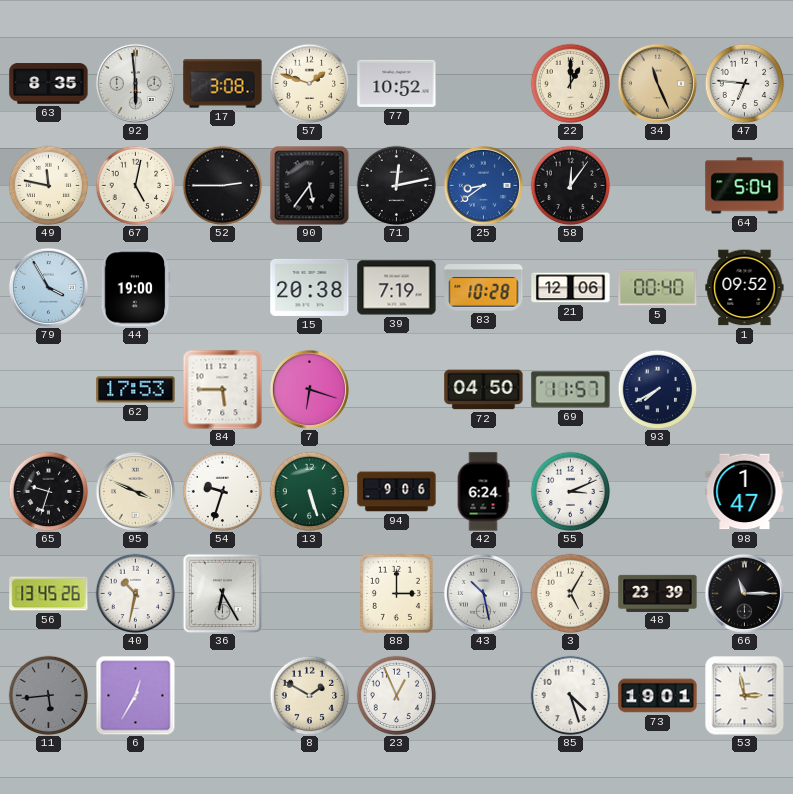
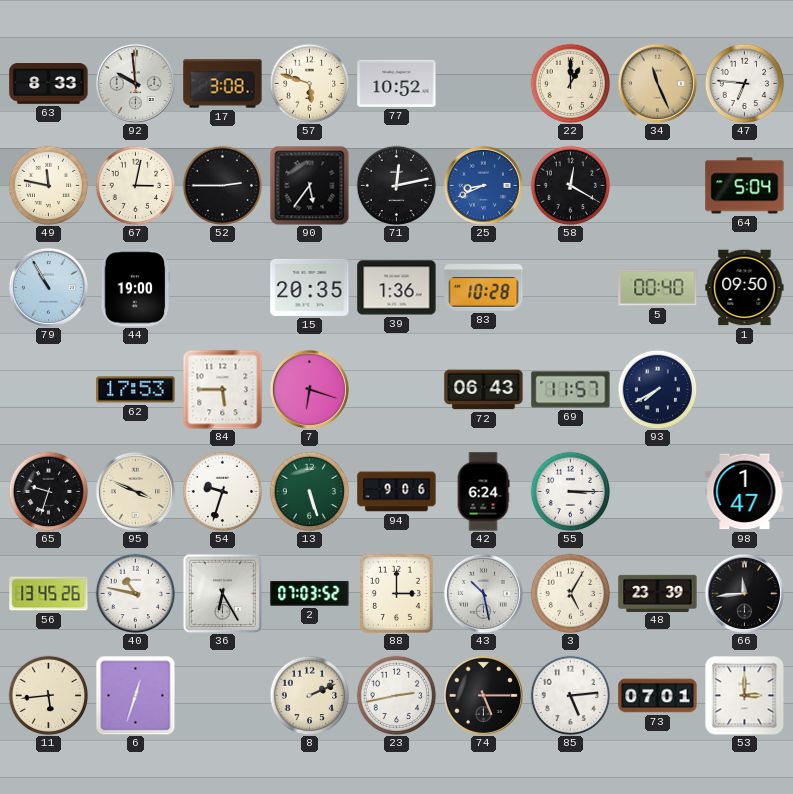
63: 8:35 -> 8:33 (49, 84)
92: 5:59 -> 9:59 (135, 83)
57: 1:48 -> 5:48 (309, 83)
67: 5:02 -> 3:02 (135, 185)
25: 8:39 -> 8:41 (483, 185)
58: 12:06 -> 12:20 (570, 185)
79: 3:55 -> 10:55 (48, 287)
15: 20:38 -> 20:35 (310, 287)
39: 7:19 -> 1:36 (397, 288)
21: 12:06 -> none (571, 288)
1: 09:52 -> 09:50 (745, 288)
72: 04:50 -> 06:43 (484, 390)
55: 3:11 -> 3:15 (570, 491)
40: 10:32 -> 10:47 (135, 593)
2: none -> 07:03 (310, 594)
66: 11:15 -> 11:44 (744, 593)
11 dial: grey -> cream (48, 695)
6: 12:35 -> 12:33 (135, 695)
8: 1:50 -> 2:11 (309, 695)
23: 12:56 -> 2:43 (396, 695)
74: none -> 5:15 (483, 695)
85: 4:27 -> 5:14 (570, 695)
73: 19:01 -> 07:01 (658, 696)
53: 2:58 -> 3:00 (744, 695)
